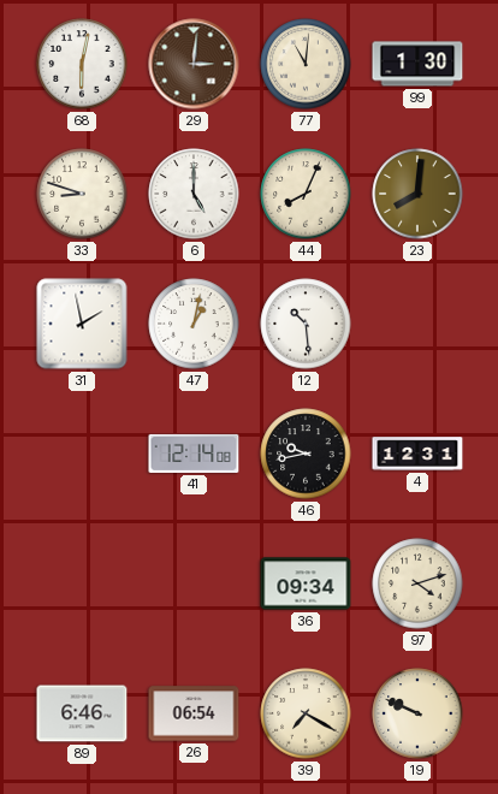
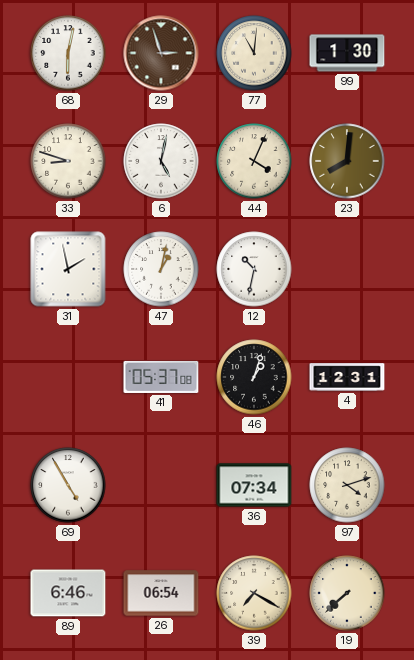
29: 3:01 -> 2:57 (161, 53)
6: 5:00 -> 5:02 (161, 161)
44: 8:04 -> 4:04 (254, 161)
12: 10:29 -> 10:32 (254, 269)
41: 12:14 -> 05:37 (161, 377)
46: 9:43 -> 1:03 (254, 377)
69: none -> 4:55 (68, 485)
36: 09:34 -> 07:34 (254, 485)
19: 9:49 -> 7:38 (347, 593)
